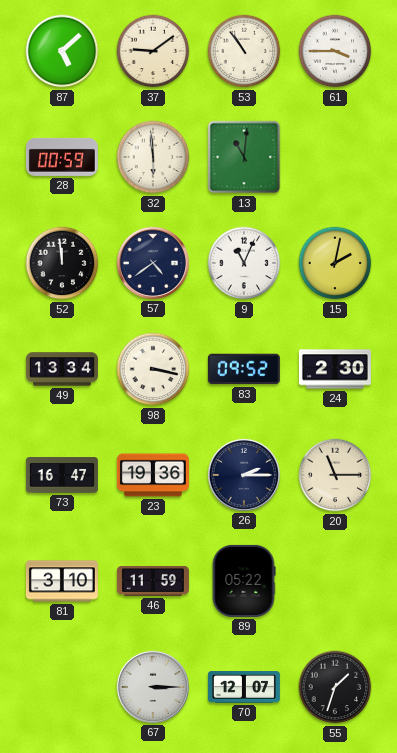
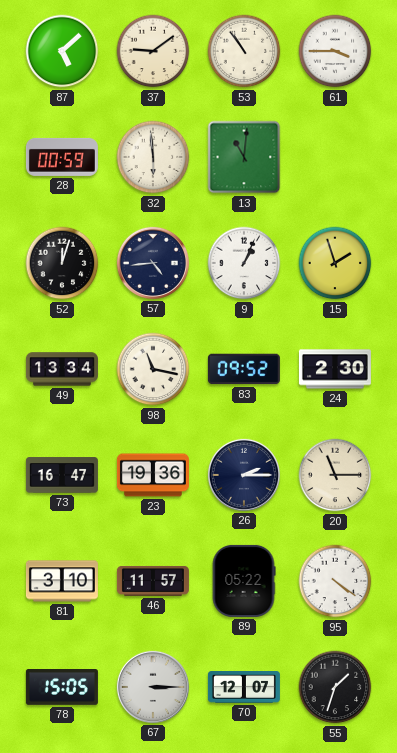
52: 11:59 -> 12:03 (62, 263)
57: 4:39 -> 4:44 (153, 263)
9: 11:04 -> 1:04 (244, 263)
15: 2:02 -> 1:57 (335, 263)
98: 3:17 -> 11:17 (153, 369)
46: 11:59 -> 11:57 (153, 581)
95: none -> 4:21 (335, 581)
78: none -> 15:05 (62, 688)
